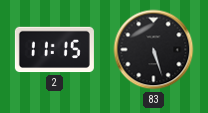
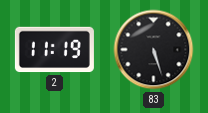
2: 11:15 -> 11:19 (54, 50)
